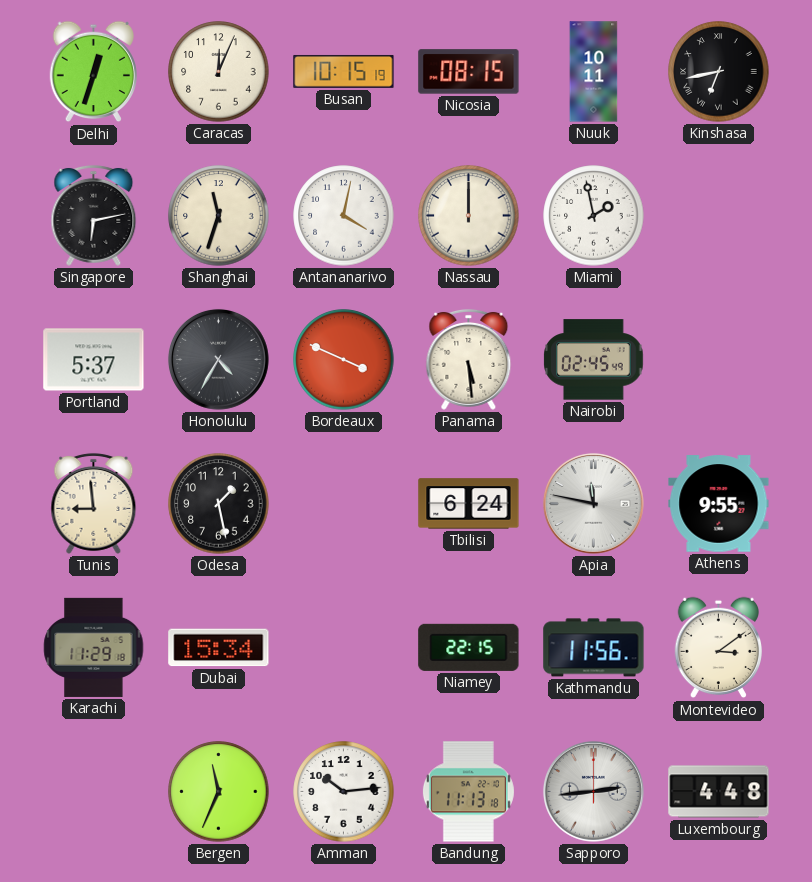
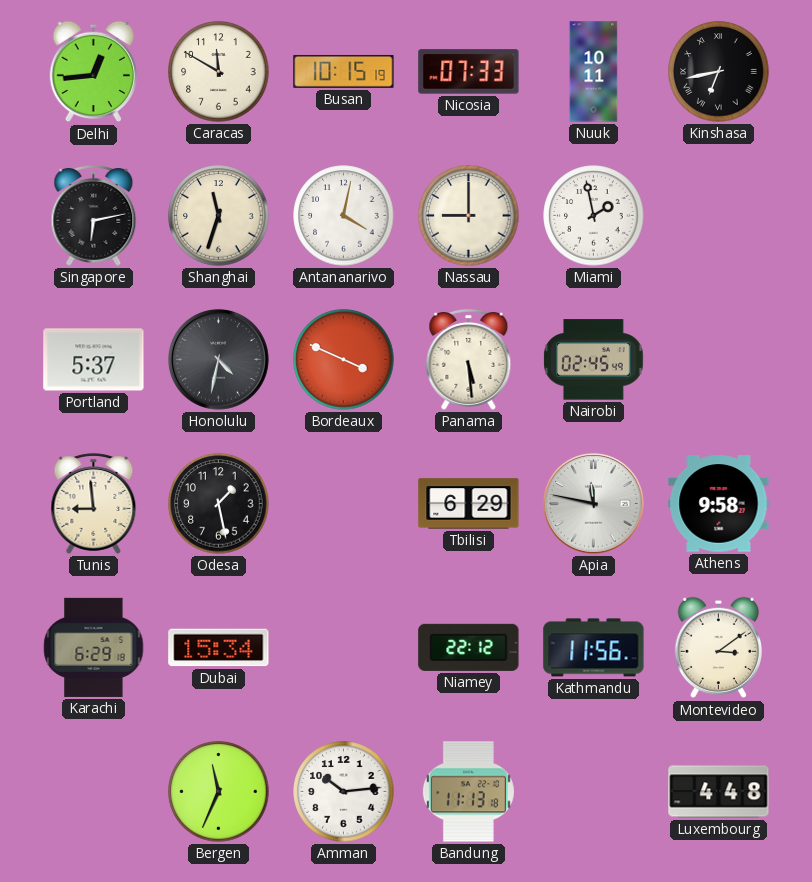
Delhi: 12:33 -> 12:44 (93, 72)
Caracas: 12:04 -> 11:50 (219, 72)
Nicosia: 08:15 -> 07:33 (469, 72)
Nassau: 12:00 -> 9:00 (469, 216)
Honolulu: 4:35 -> 4:32 (218, 359)
Tbilisi: 6:24 -> 6:29 (469, 504)
Athens: 9:55 -> 9:58 (719, 504)
Karachi: 11:29 -> 6:29 (94, 647)
Niamey: 22:15 -> 22:12 (469, 647)
Sapporo: 2:44 -> none (593, 791)
